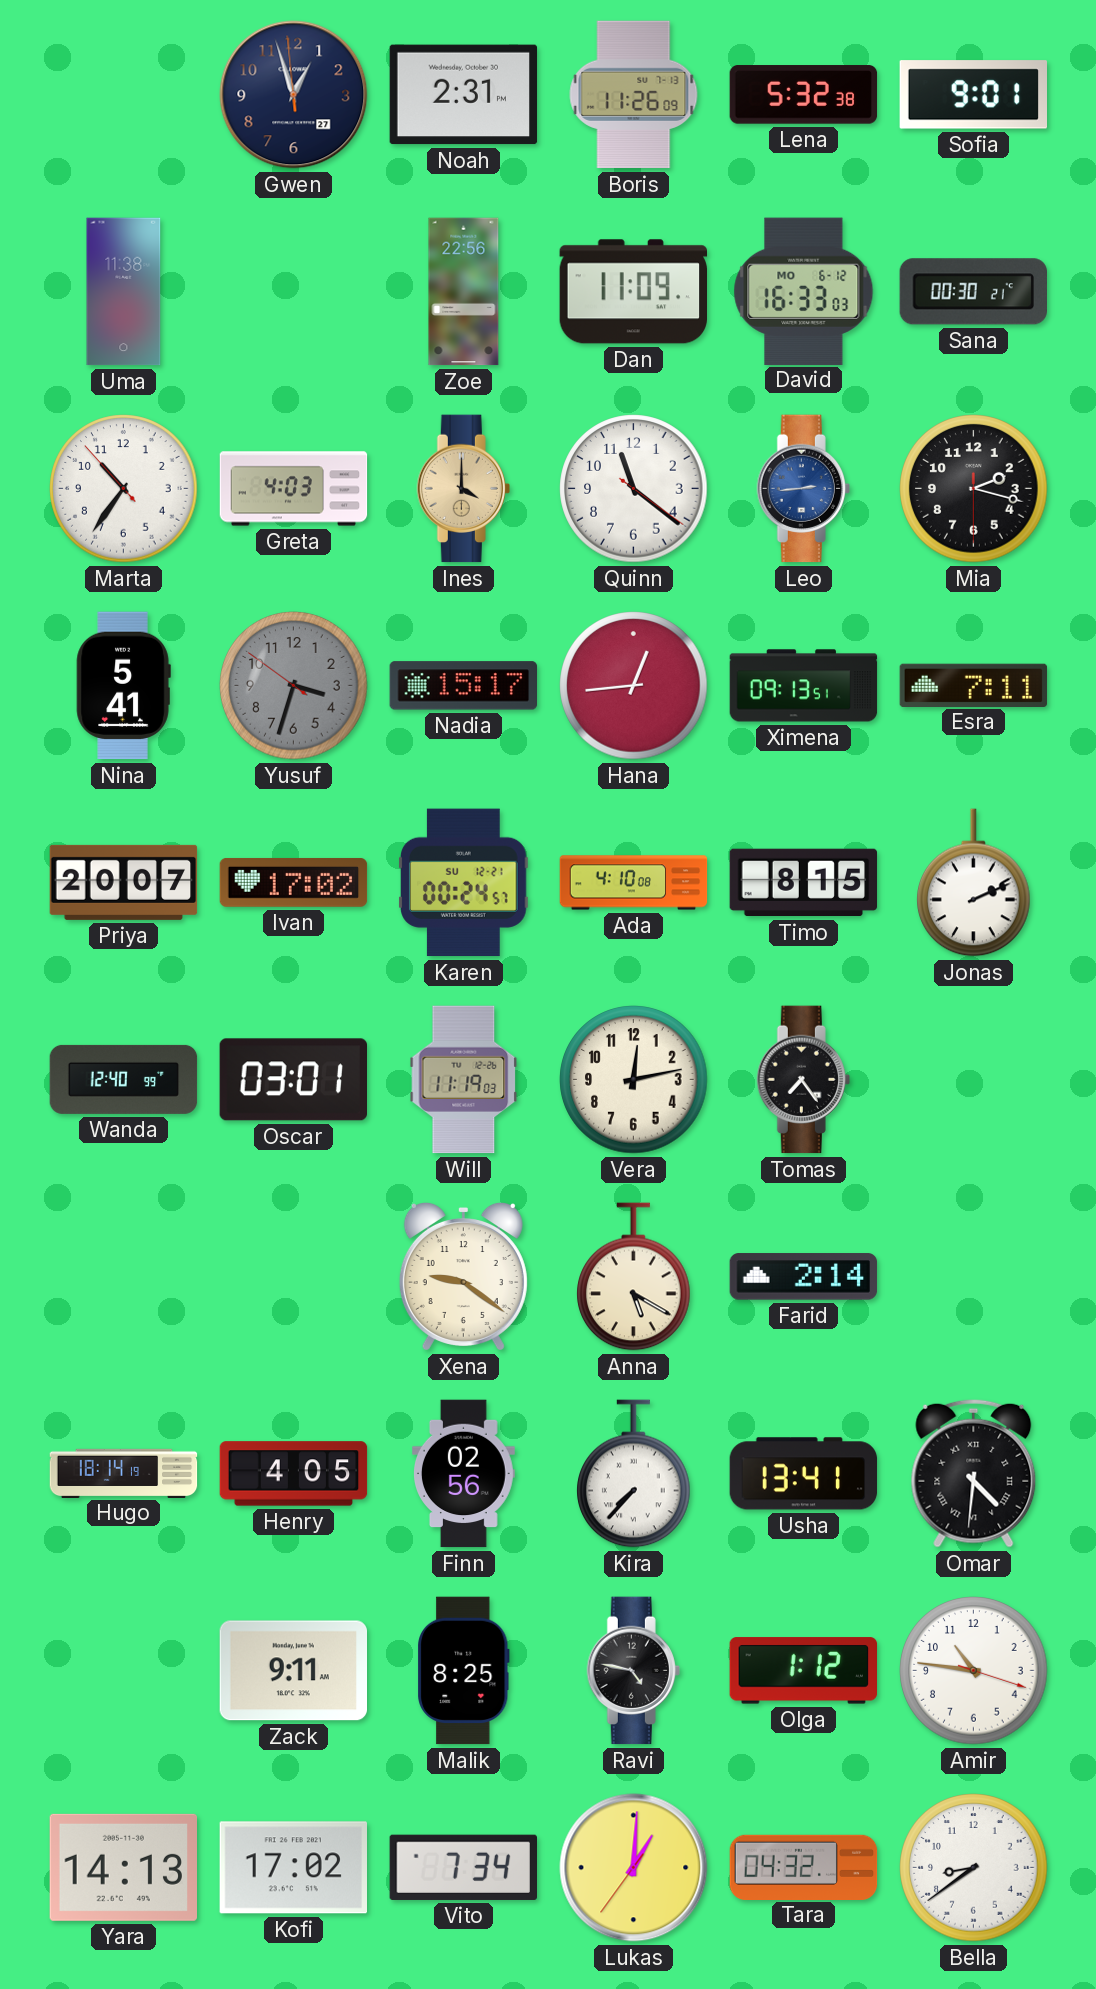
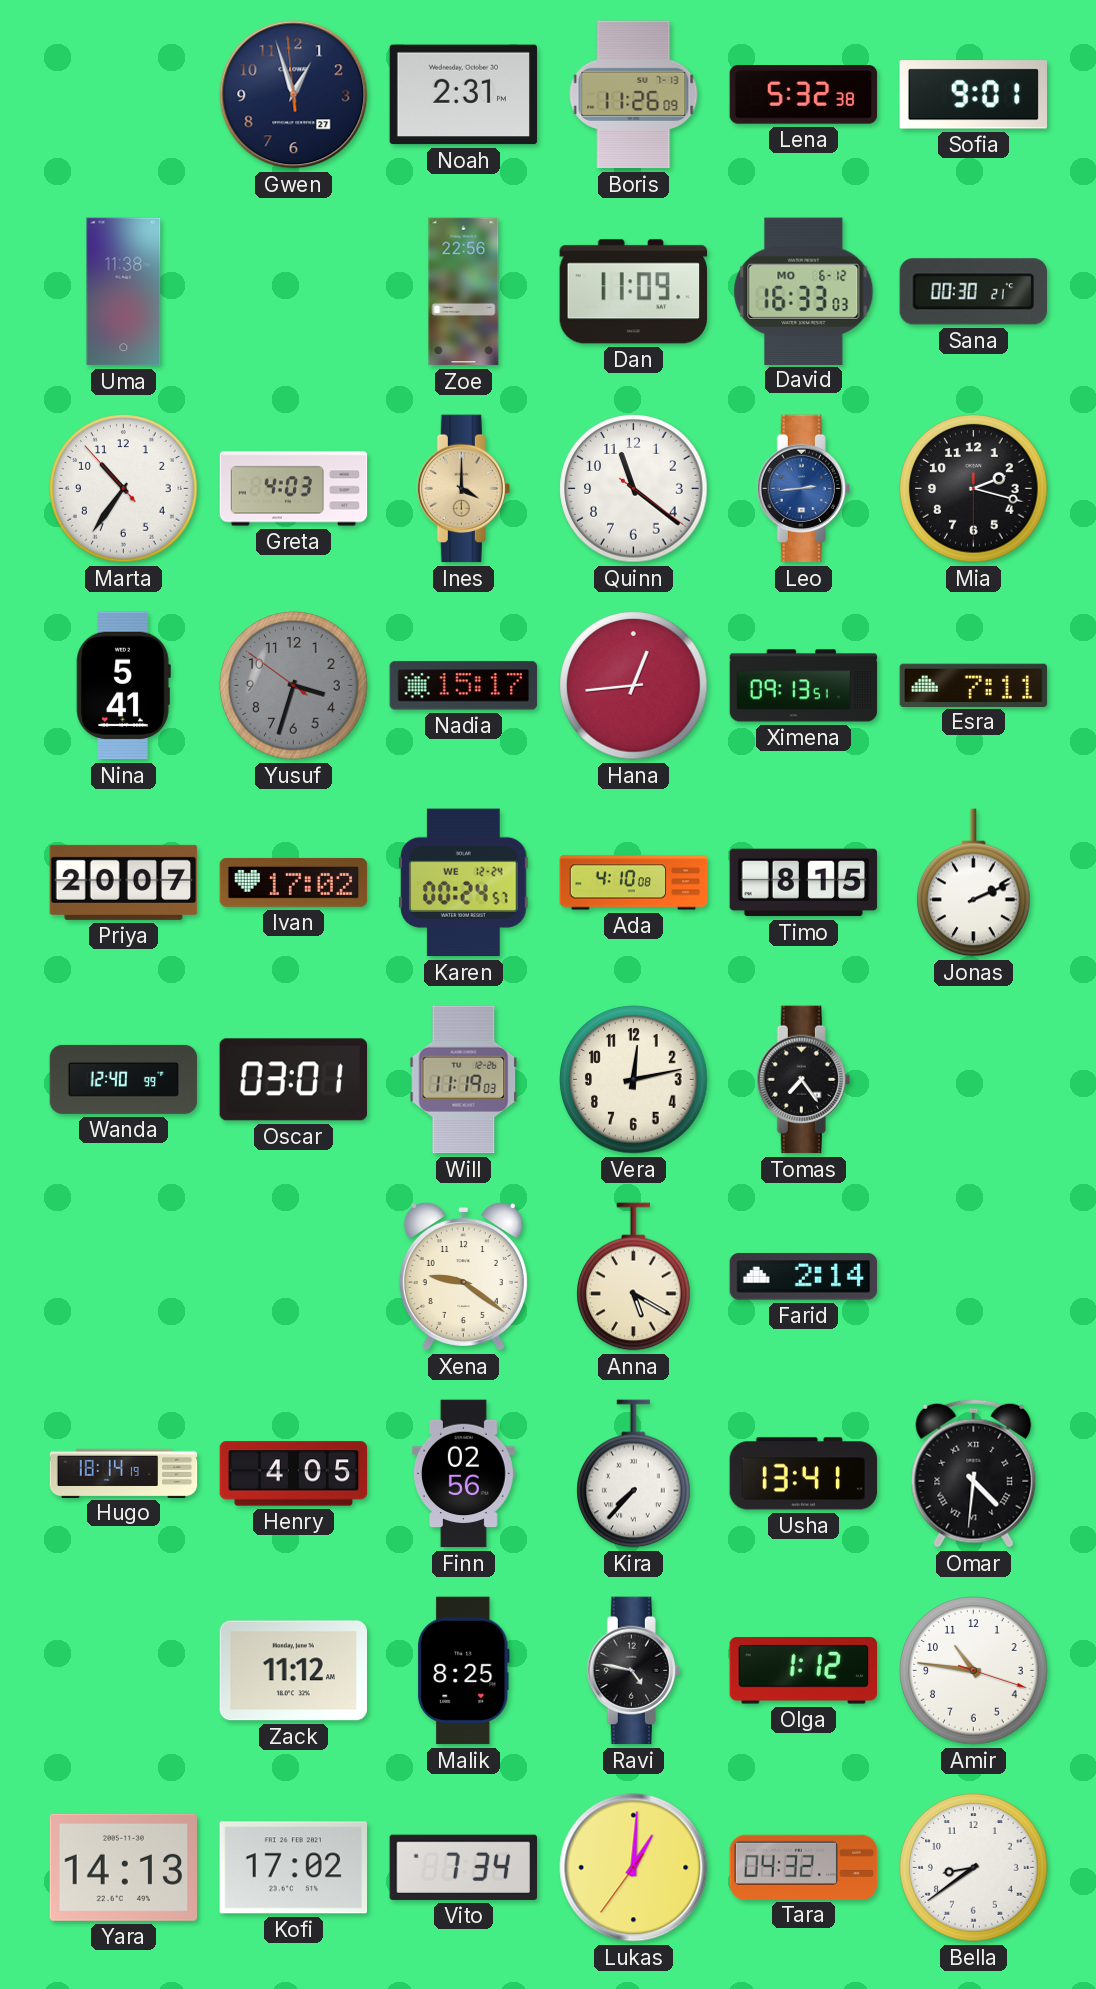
Karen date: SU 12-21 -> WE 12-24 (464, 883)
Zack: 9:11 -> 11:12 (293, 1671)
